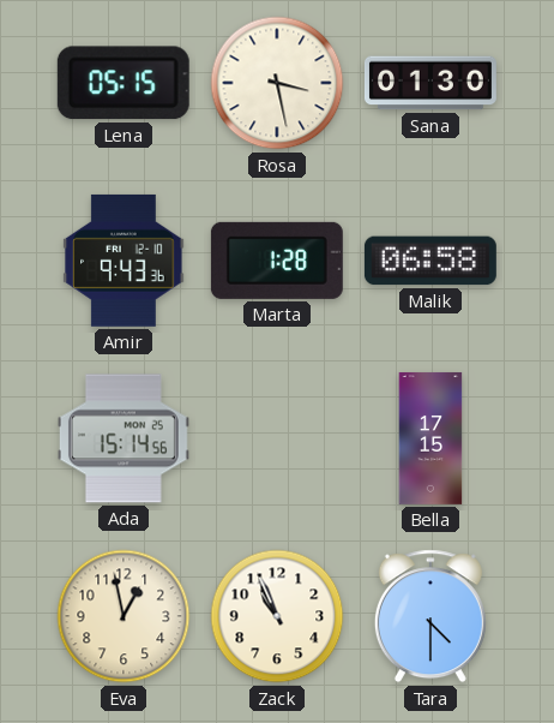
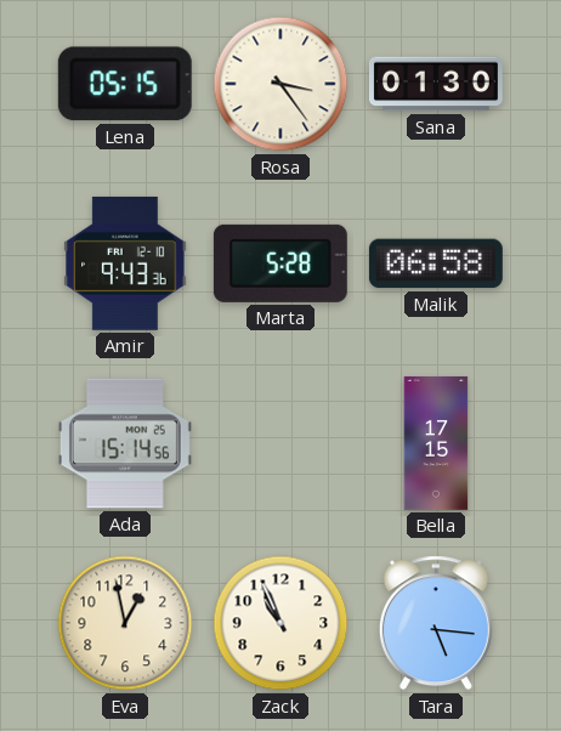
Rosa: 3:28 -> 3:24 (280, 84)
Marta: 1:28 -> 5:28 (280, 263)
Tara: 4:30 -> 5:16 (436, 623)
